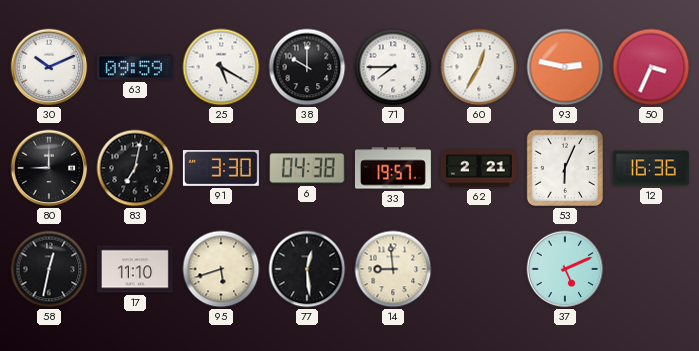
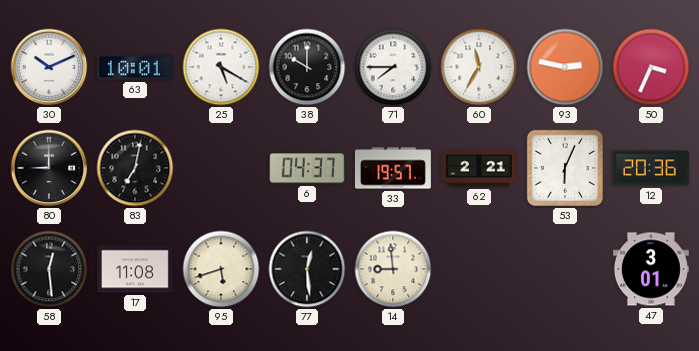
63: 09:59 -> 10:01 (135, 67)
60: 12:35 -> 11:35 (479, 67)
91: 3:30 -> none (221, 169)
6: 04:38 -> 04:37 (307, 168)
12: 16:36 -> 20:36 (651, 168)
58: 12:32 -> 12:29 (49, 269)
17: 11:10 -> 11:08 (135, 269)
37: 5:11 -> none (565, 269)
47: none -> 3:01 (651, 269)
